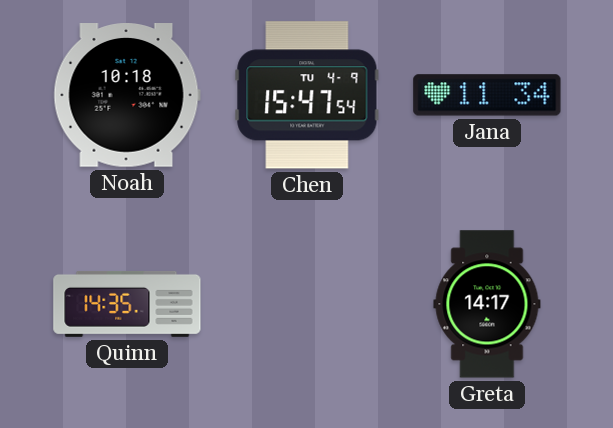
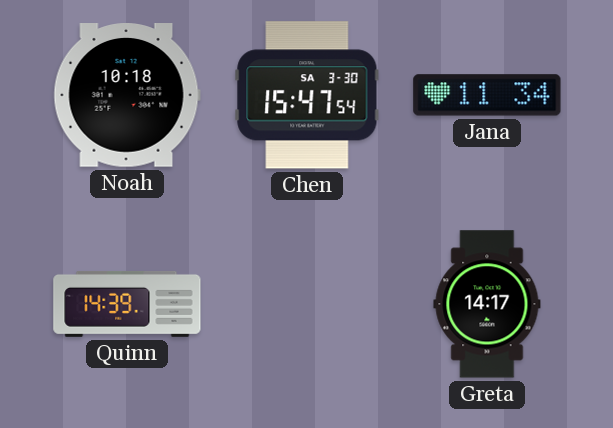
Chen date: TU 4-9 -> SA 3-30 (307, 95)
Quinn: 14:35 -> 14:39 (127, 304)
